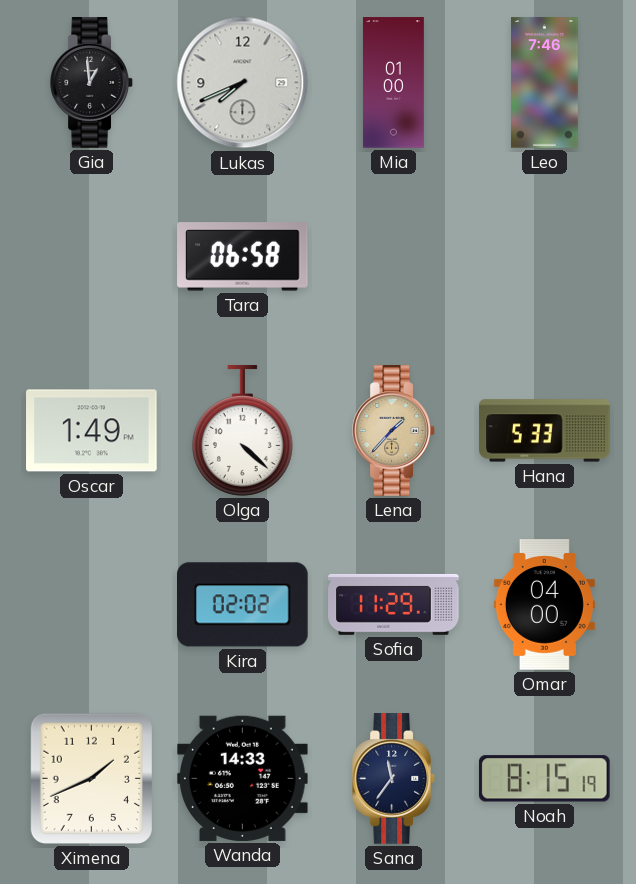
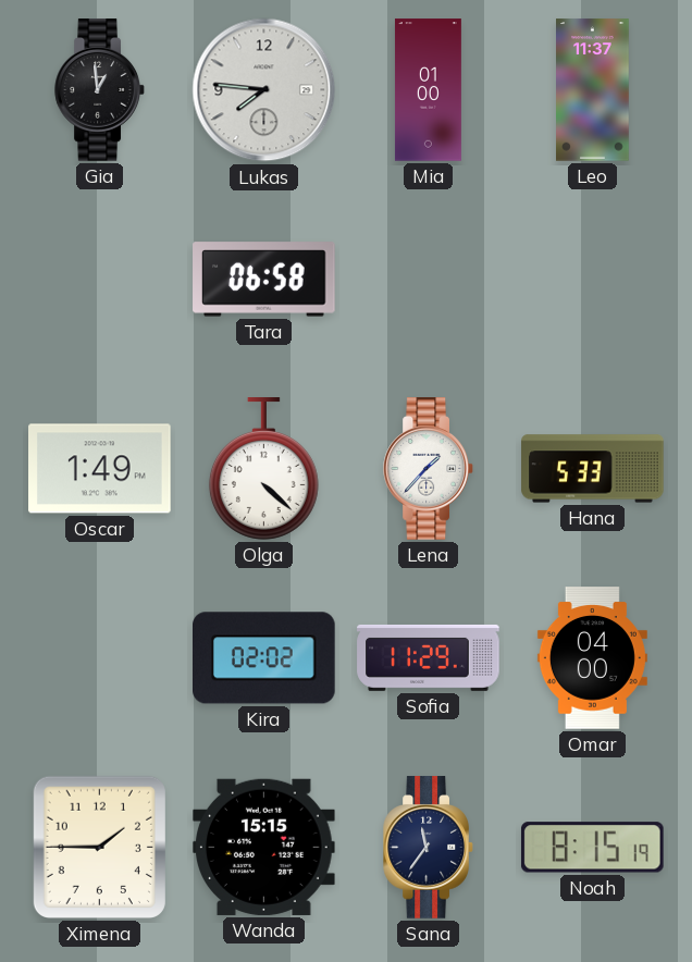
Lukas: 7:41 -> 7:46 (264, 90)
Leo: 7:46 -> 11:37 (593, 90)
Lena dial: champagne -> white (429, 469)
Ximena: 1:41 -> 1:45 (99, 847)
Wanda: 14:33 -> 15:15 (264, 847)
